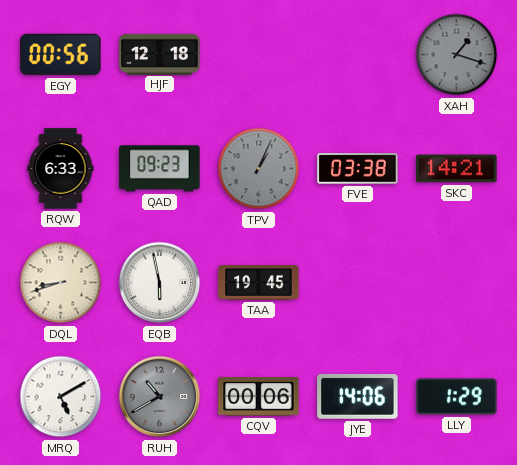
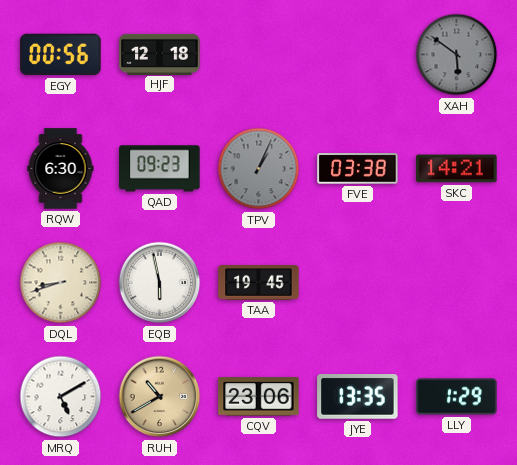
XAH: 1:18 -> 5:51 (457, 55)
RQW: 6:33 -> 6:30 (61, 169)
RUH dial: grey -> champagne (160, 397)
CQV: 00:06 -> 23:06 (259, 397)
JYE: 14:06 -> 13:35 (358, 397)
